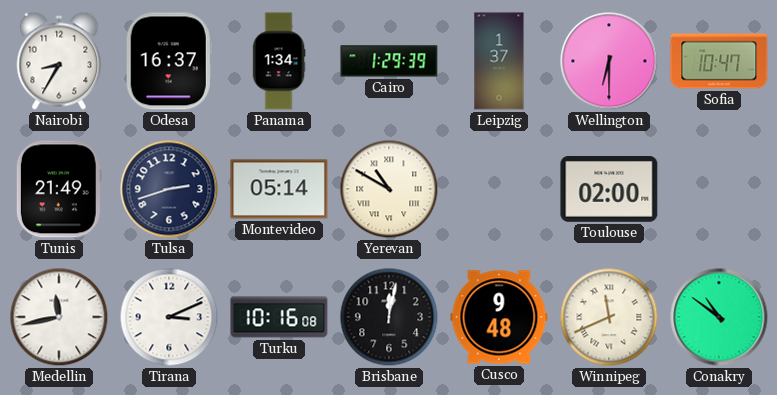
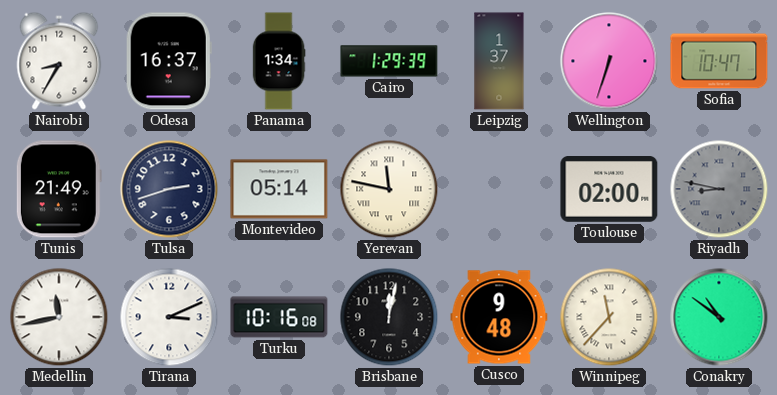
Wellington: 6:30 -> 6:33 (609, 61)
Yerevan: 10:50 -> 11:47 (389, 189)
Riyadh: none -> 8:47 (719, 189)
Winnipeg: 11:41 -> 11:37 (609, 317)
